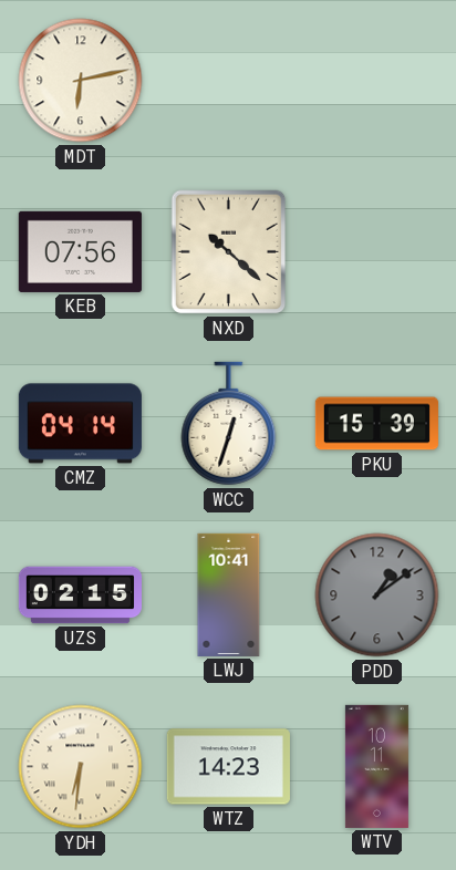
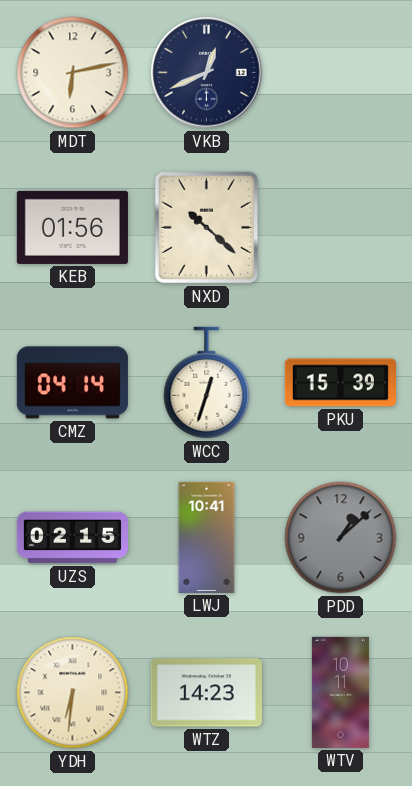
VKB: none -> 12:41 (207, 73)
KEB: 07:56 -> 01:56 (72, 227)
PDD: 1:09 -> 1:08 (341, 538)
